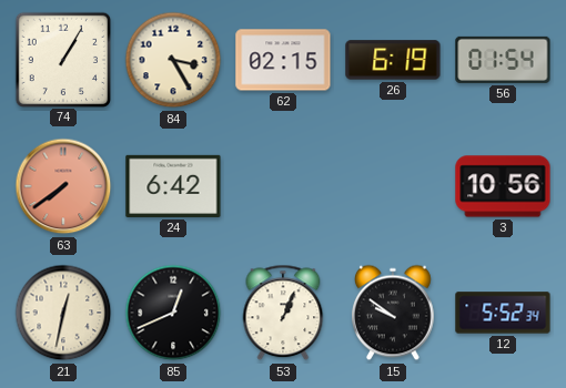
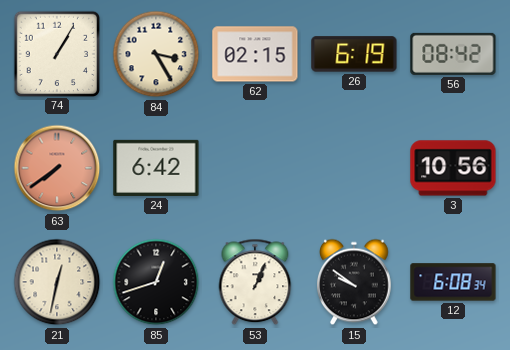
56: 01:54 -> 08:42 (453, 54)
85: 12:41 -> 12:42 (156, 282)
12: 5:52 -> 6:08 (453, 282)
